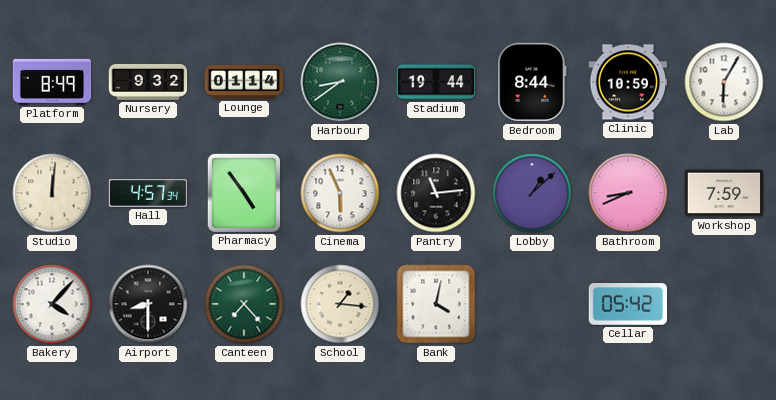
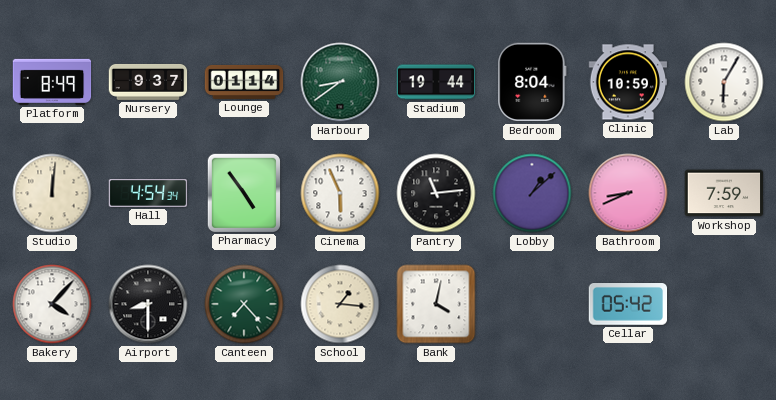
Nursery: 9:32 -> 9:37 (148, 82)
Bedroom: 8:44 -> 8:04 (532, 82)
Hall: 4:57 -> 4:54 (148, 194)
